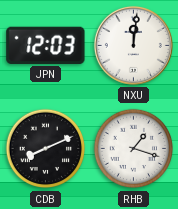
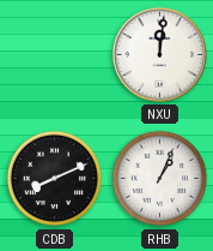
JPN: 12:03 -> none (46, 45)
RHB: 1:18 -> 1:04 (160, 179)
